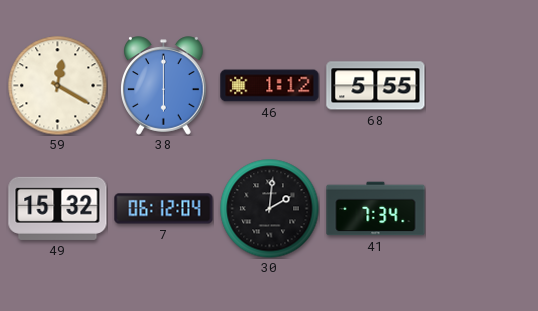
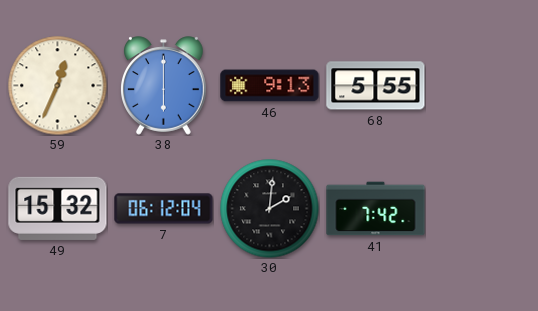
59: 12:20 -> 12:34 (58, 86)
46: 1:12 -> 9:13 (270, 86)
41: 7:34 -> 7:42 (376, 209)
